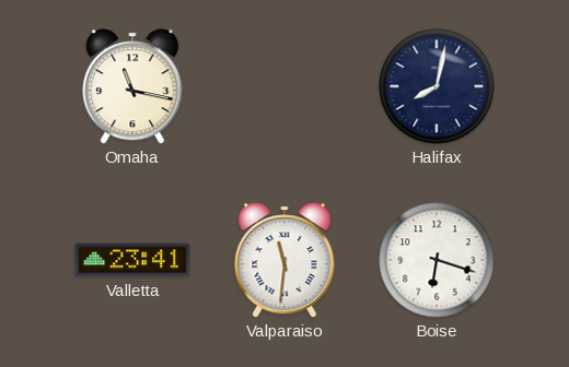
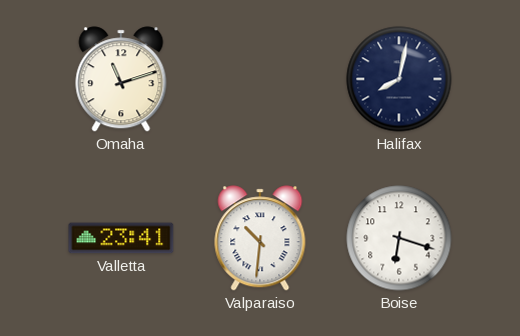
Omaha: 11:17 -> 11:12 (121, 79)
Valparaiso: 11:31 -> 10:31 (260, 238)
